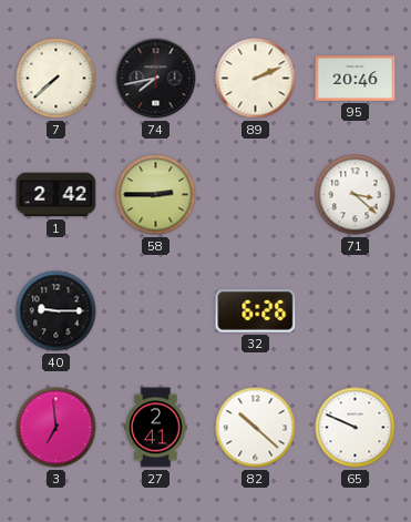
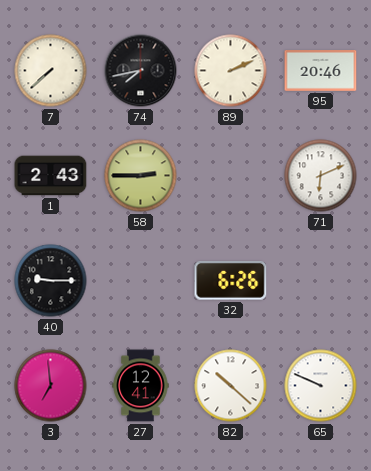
1: 2:42 -> 2:43 (51, 176)
71: 3:22 -> 6:11 (321, 176)
27: 2:41 -> 12:41 (141, 386)
